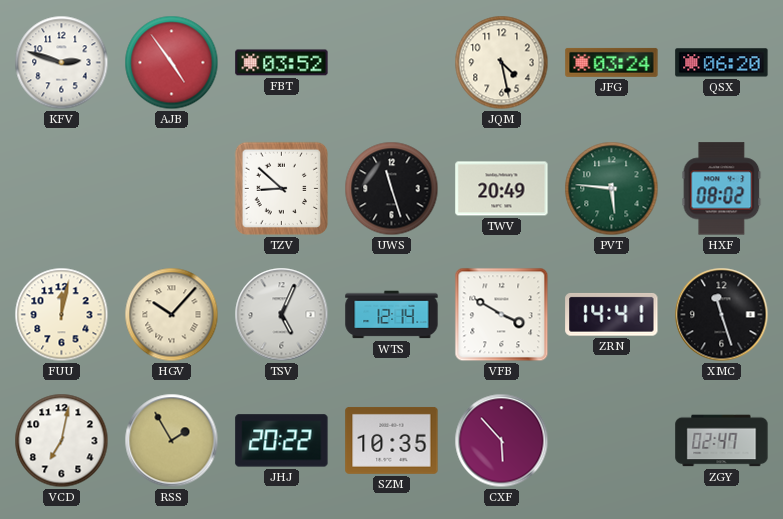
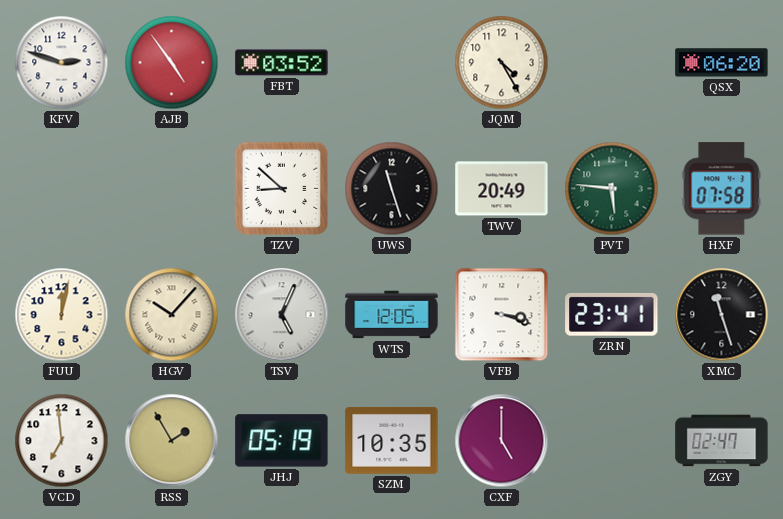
JQM: 4:28 -> 4:25 (502, 63)
JFG: 03:24 -> none (612, 62)
HXF: 08:02 -> 07:58 (722, 189)
WTS: 12:14 -> 12:05 (392, 315)
VFB: 3:50 -> 3:18 (502, 315)
ZRN: 14:41 -> 23:41 (612, 315)
VCD: 7:02 -> 6:59 (62, 441)
JHJ: 20:22 -> 05:19 (282, 441)
CXF: 5:53 -> 5:00 (502, 441)
